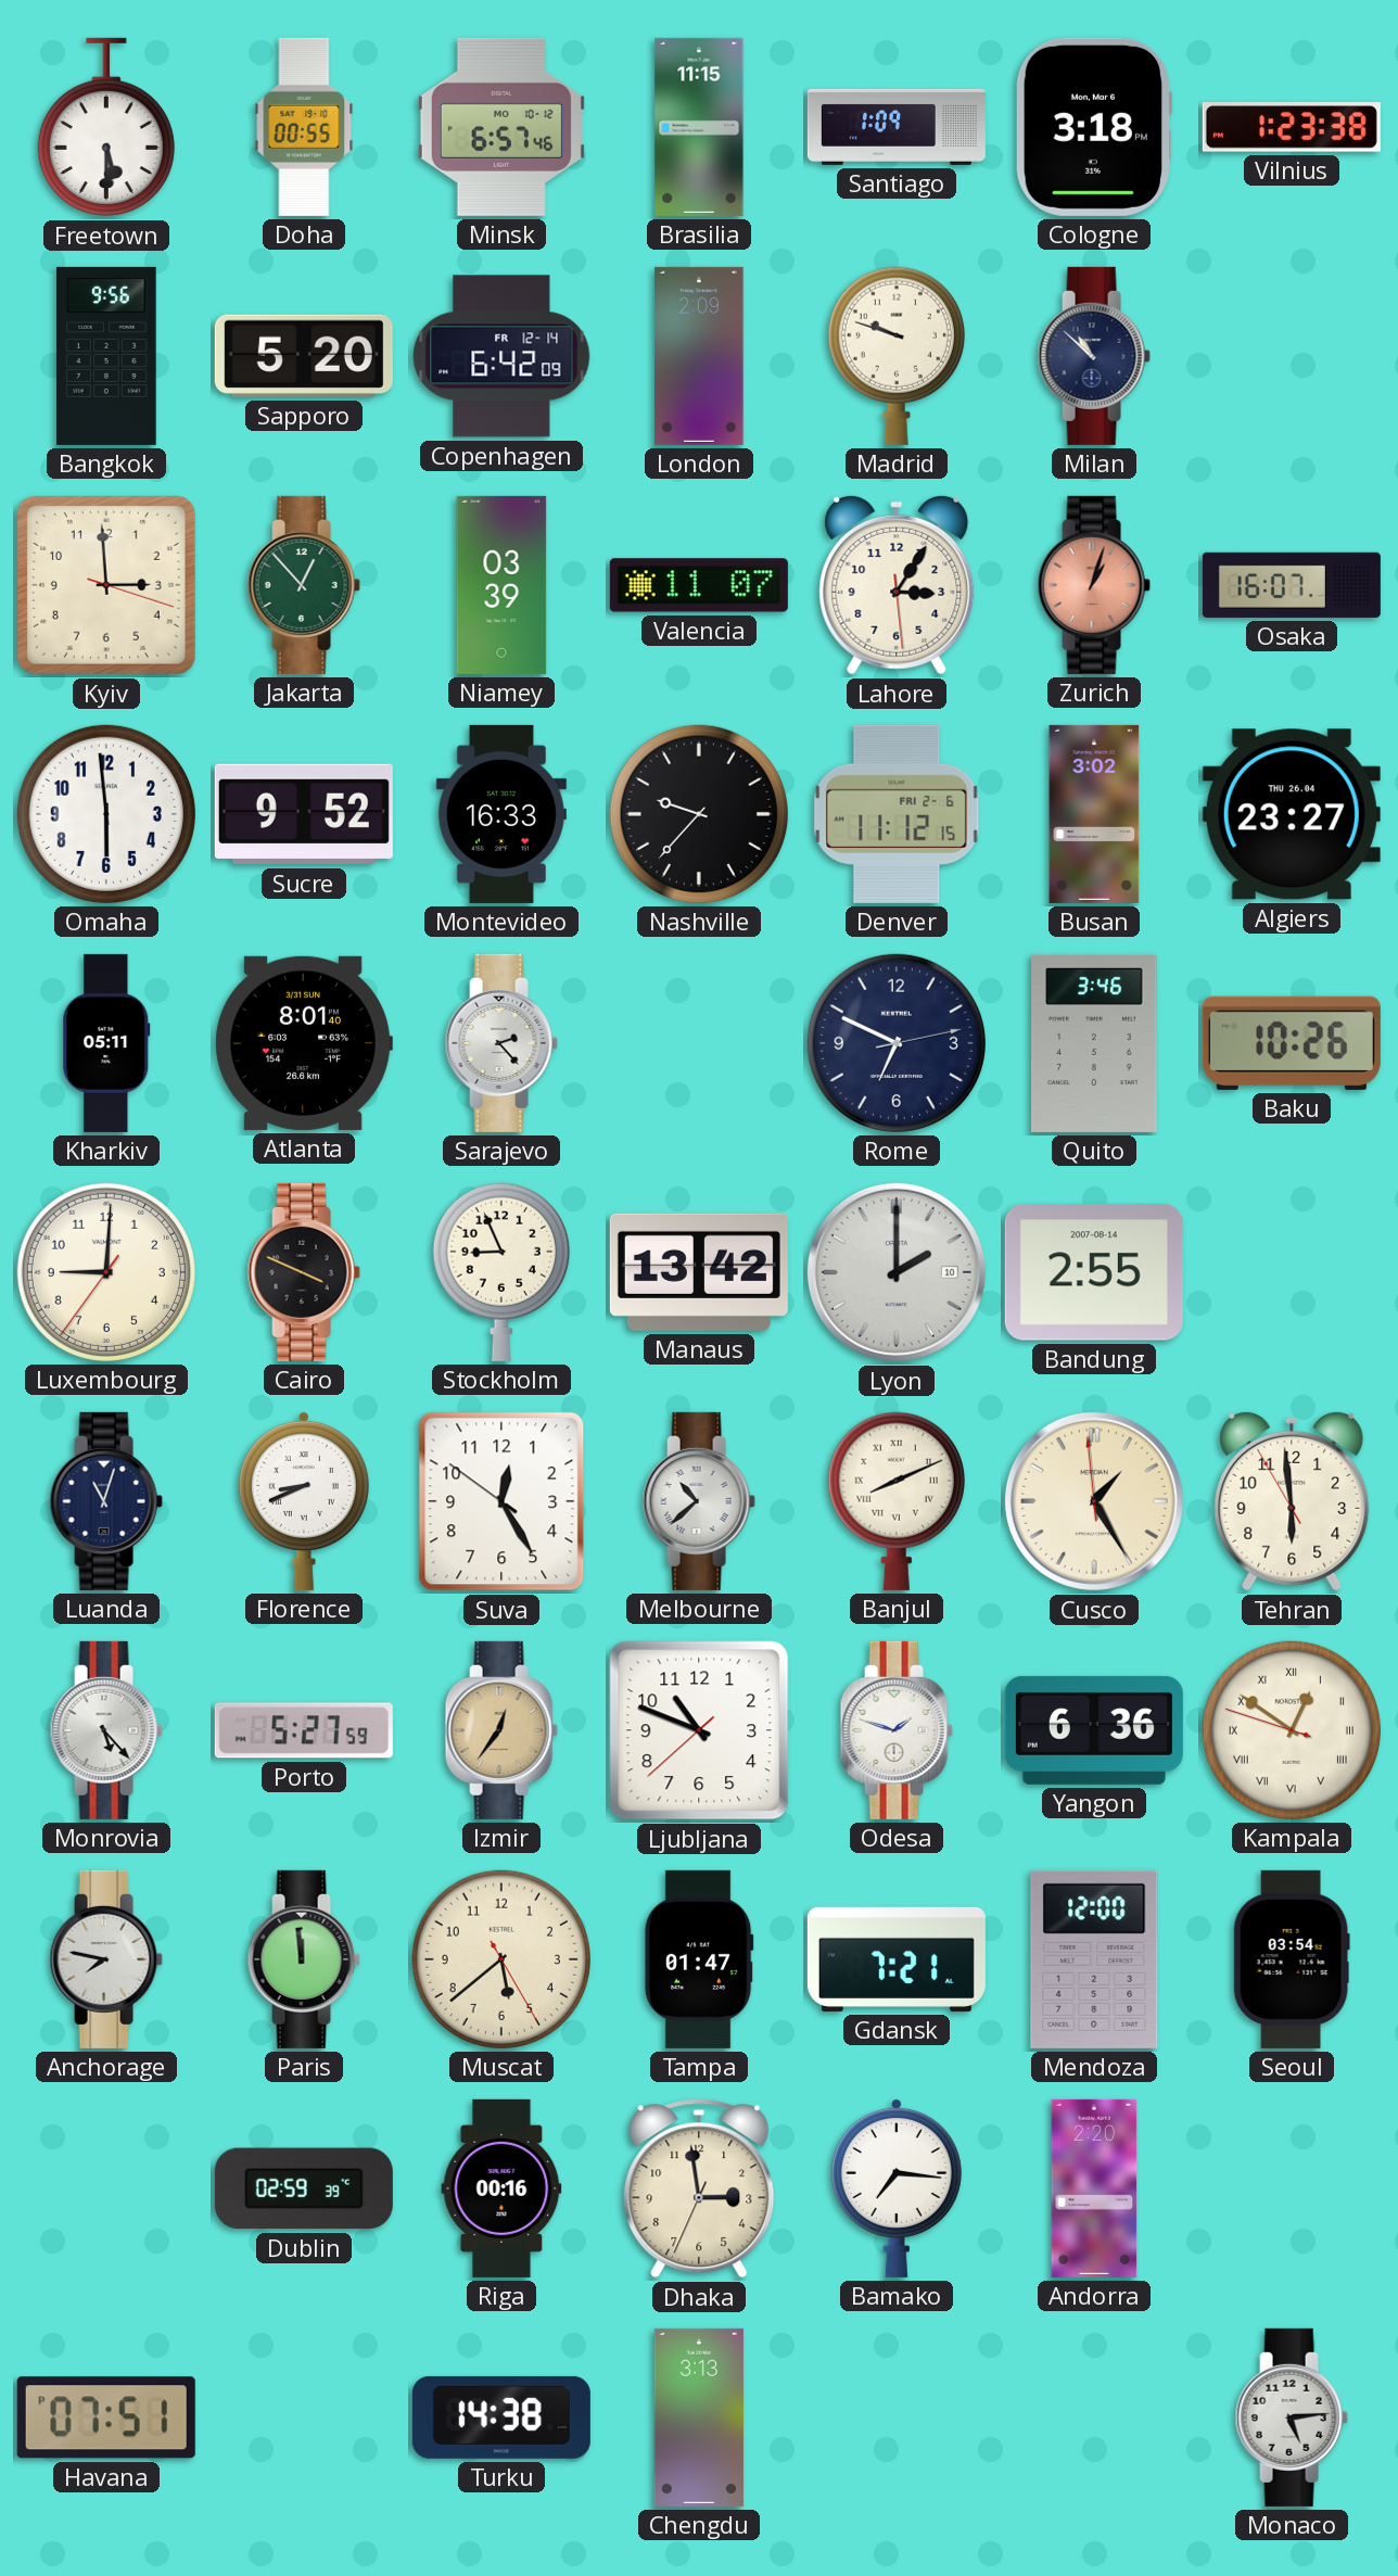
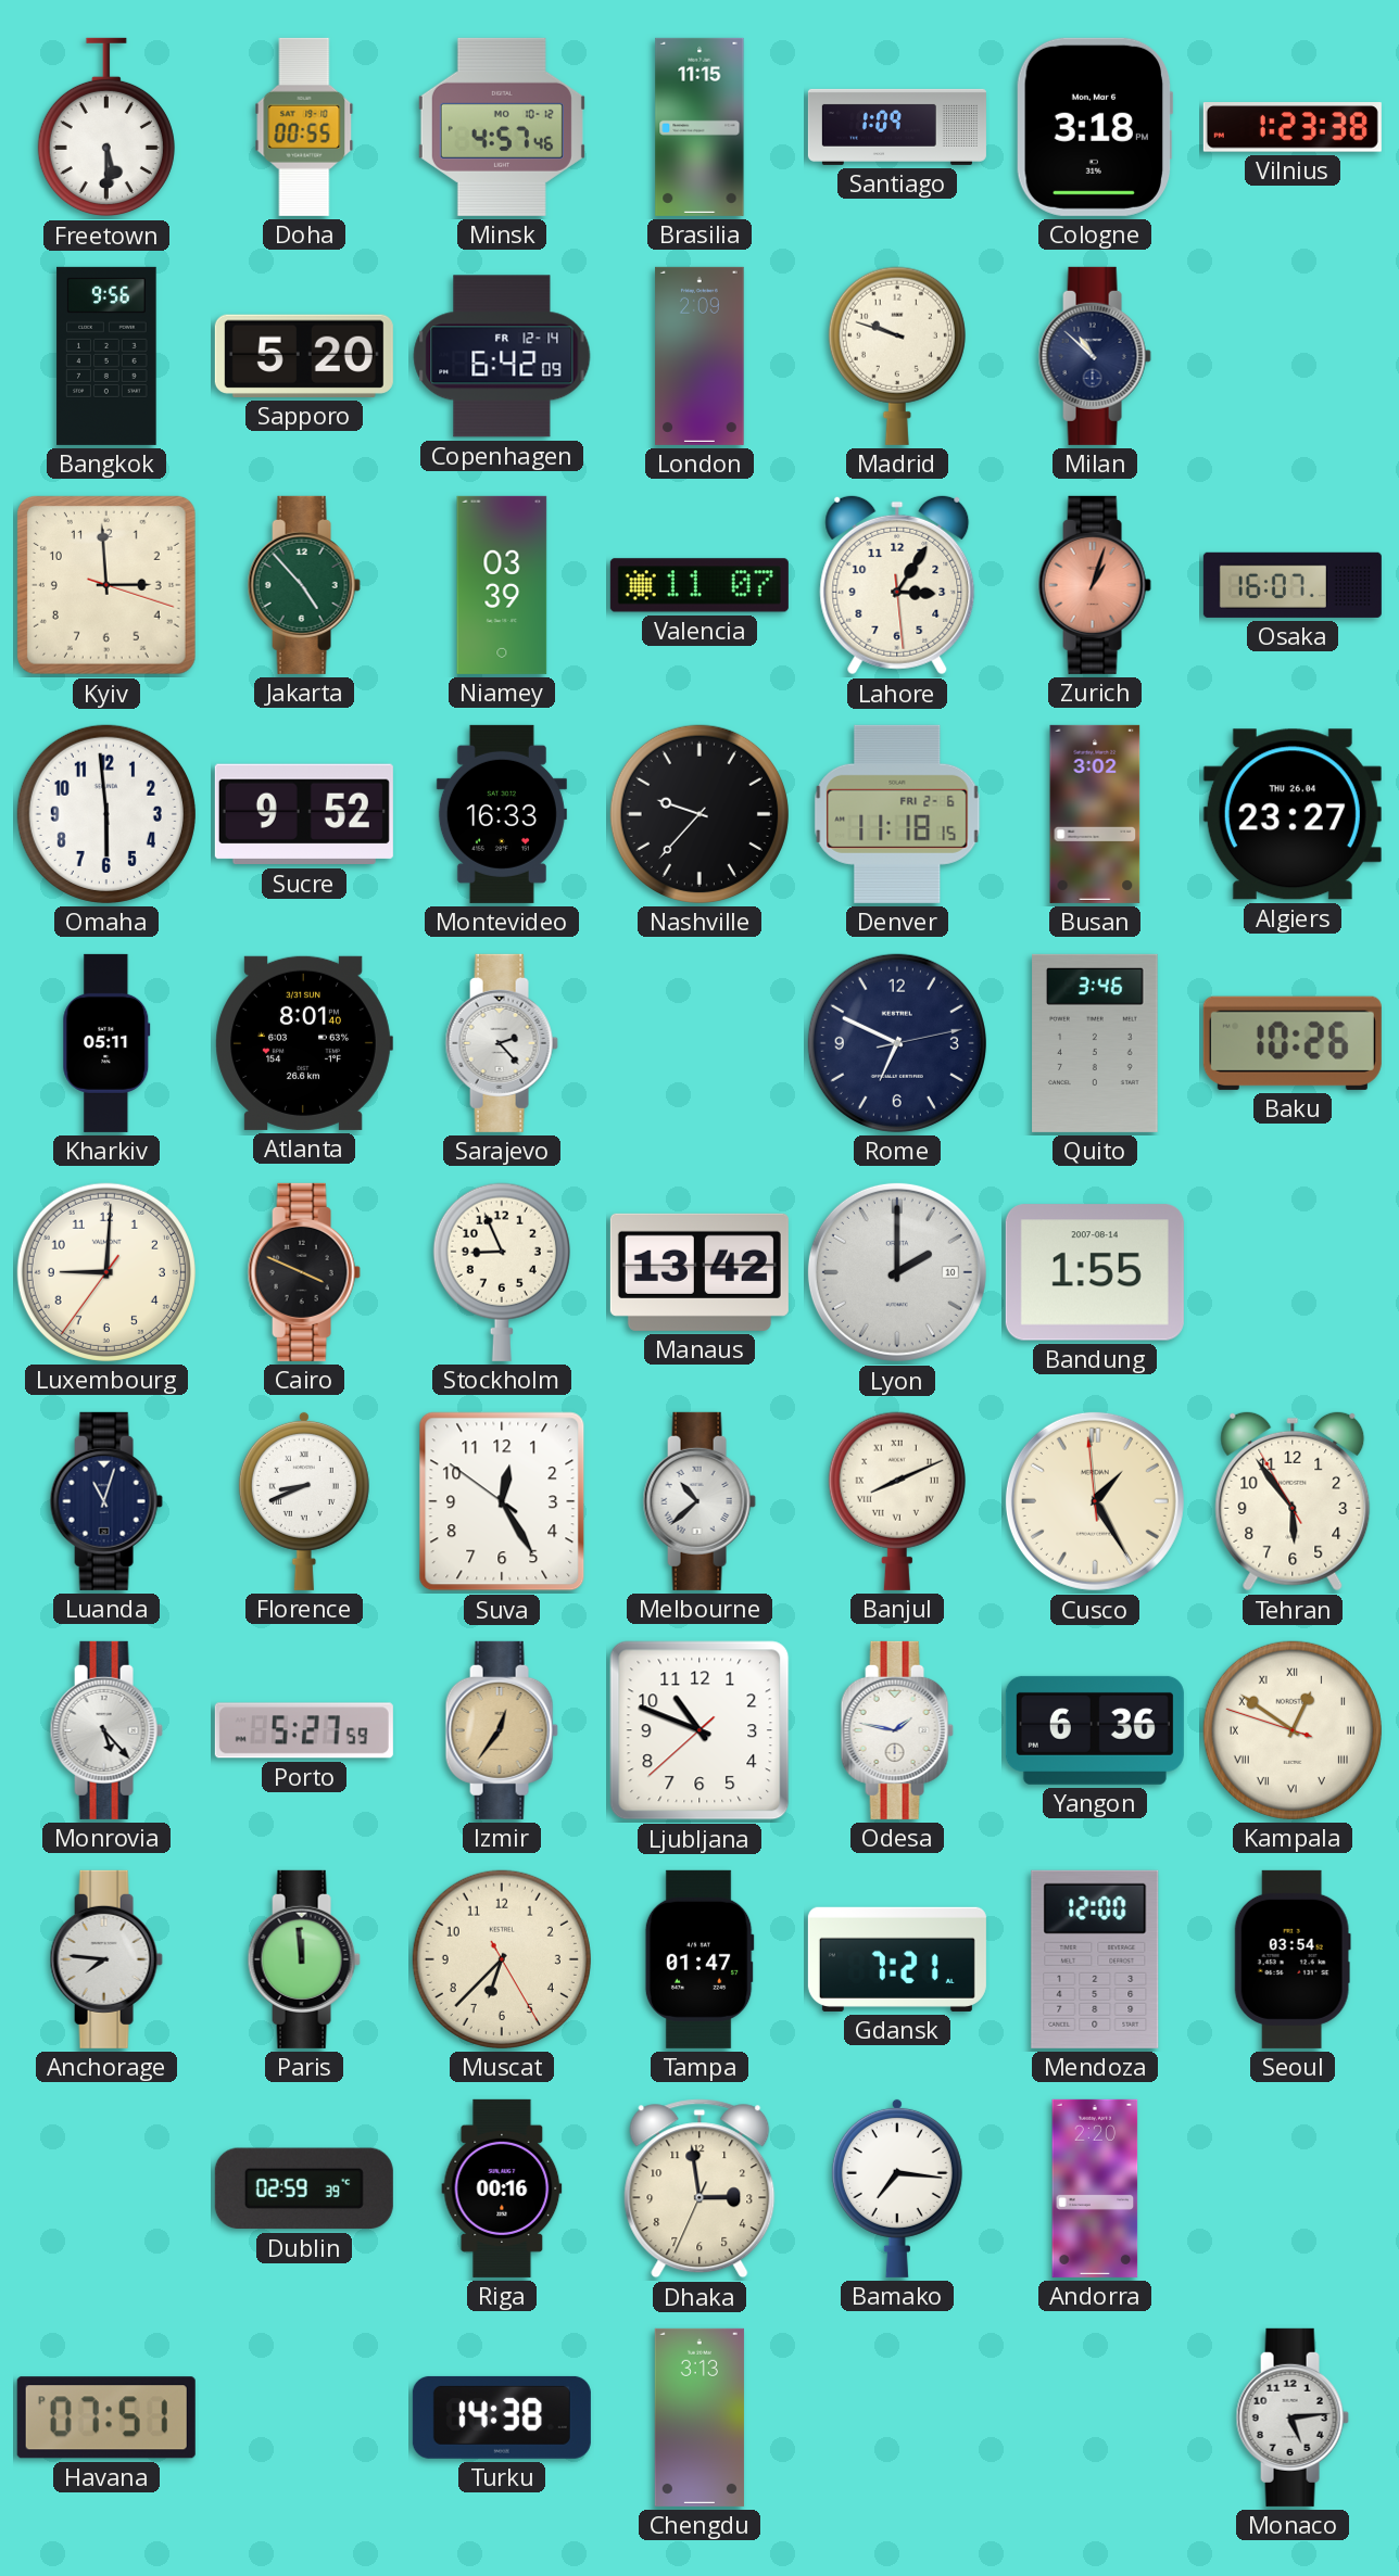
Minsk: 6:57 -> 4:57 (502, 127)
Jakarta: 12:53 -> 4:53 (304, 585)
Denver: 11:12 -> 11:18 (897, 814)
Bandung: 2:55 -> 1:55 (1095, 1272)
Tehran: 5:58 -> 5:53 (1293, 1501)
Odesa: 1:48 -> 1:47 (897, 1730)
Anchorage: 7:47 -> 7:46 (106, 1959)
Muscat: 5:38 -> 6:37 (502, 1959)
